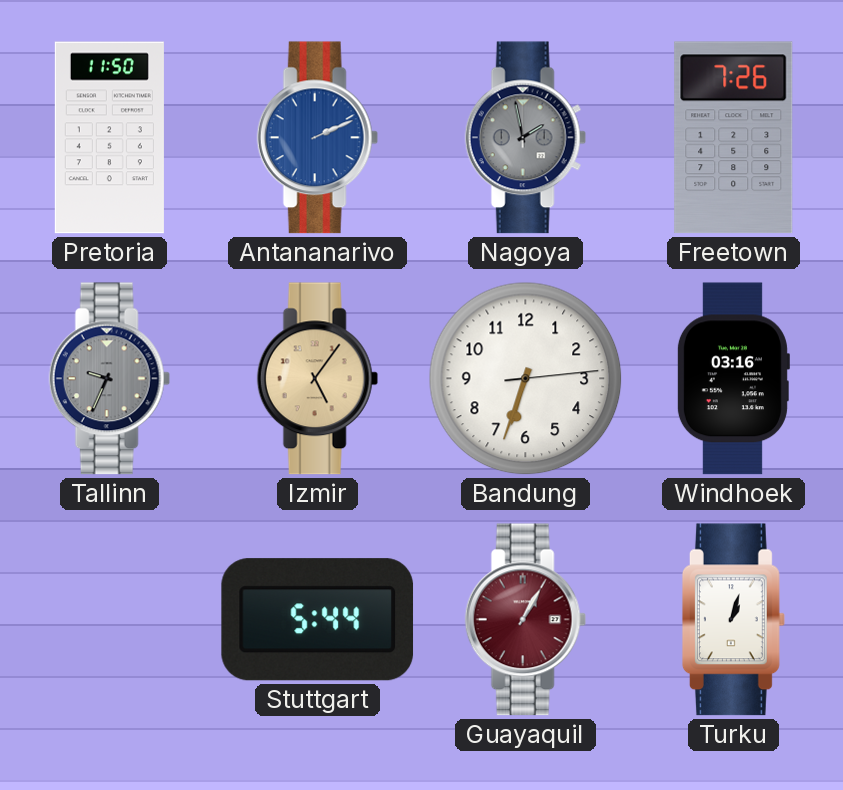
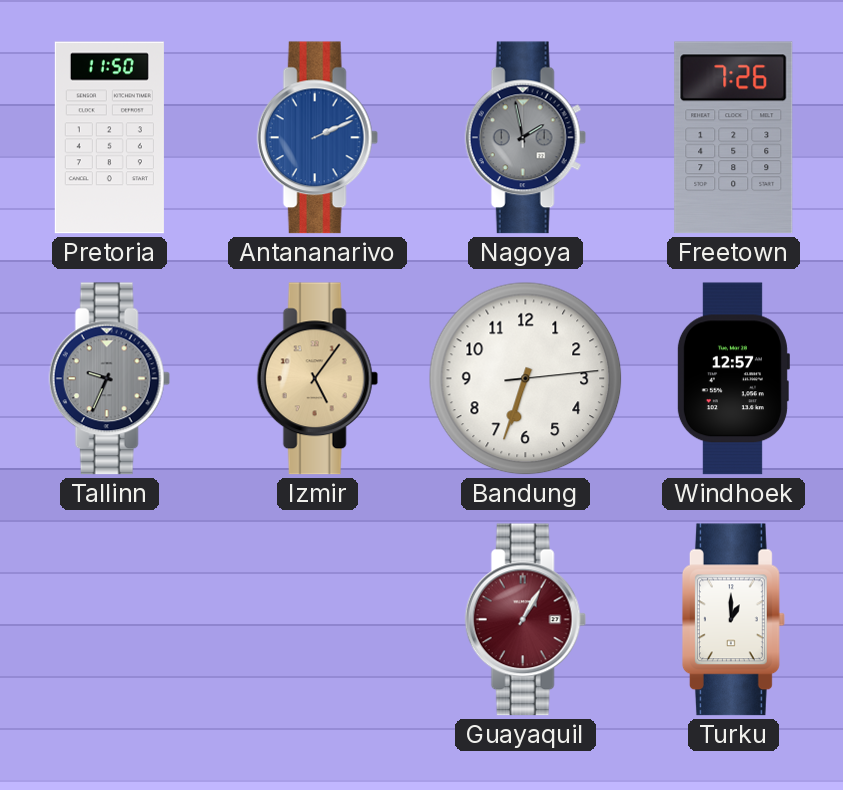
Windhoek: 03:16 -> 12:57 (733, 379)
Stuttgart: 5:44 -> none (318, 620)
Turku: 1:03 -> 1:00 (733, 620)
